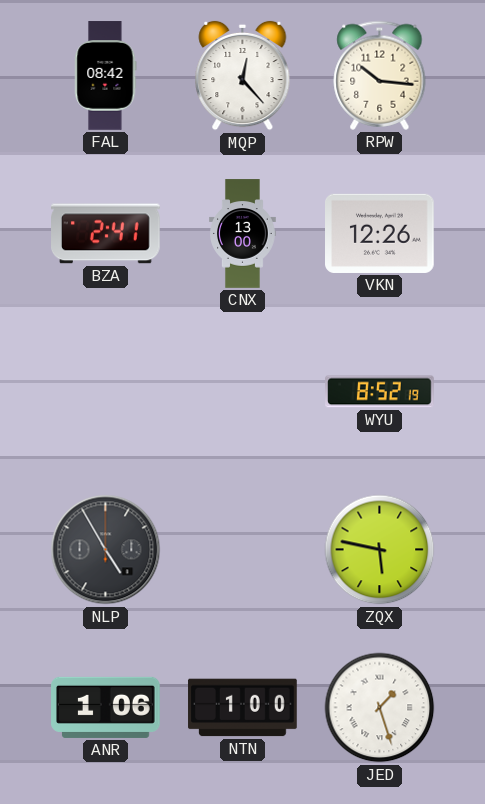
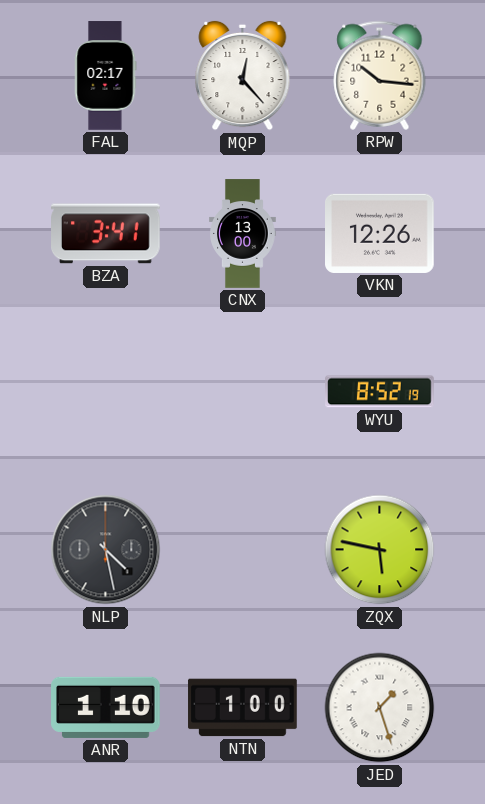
FAL: 08:42 -> 02:17 (105, 76)
BZA: 2:41 -> 3:41 (106, 234)
NLP: 4:55 -> 4:28 (106, 550)
ANR: 1:06 -> 1:10 (106, 707)
